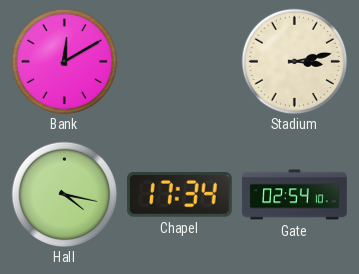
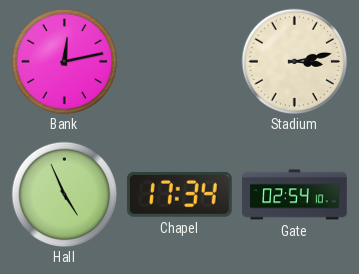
Bank: 12:10 -> 12:13 (64, 61)
Hall: 4:17 -> 4:56 (64, 194)
